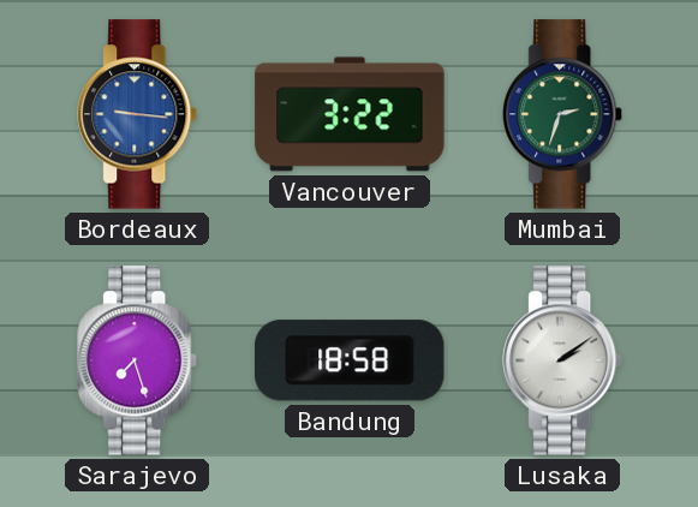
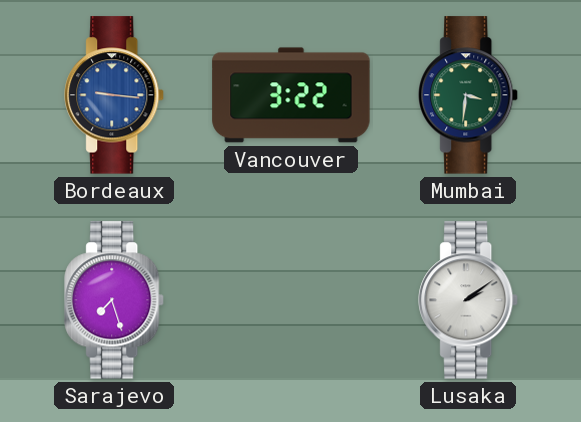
Mumbai: 2:33 -> 3:31 (469, 95)
Bandung: 18:58 -> none (351, 360)
